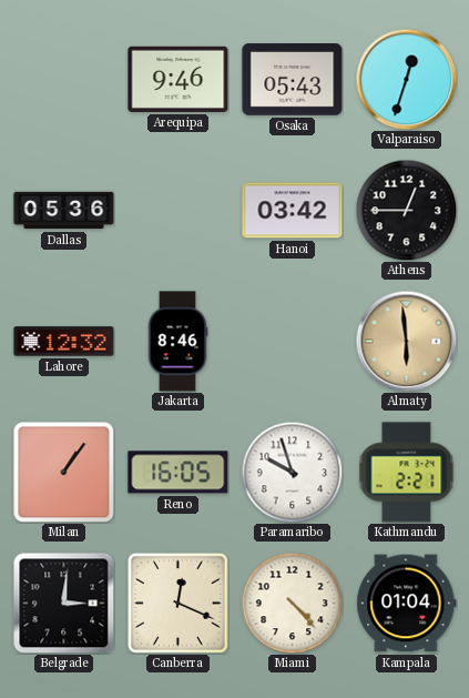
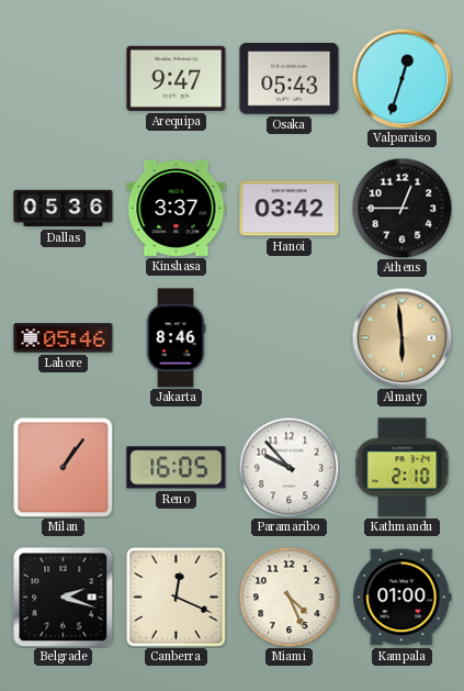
Arequipa: 9:46 -> 9:47 (177, 78)
Kinshasa: none -> 3:37 (177, 208)
Lahore: 12:32 -> 05:46 (64, 338)
Paramaribo: 9:57 -> 9:53 (288, 467)
Kathmandu: 2:21 -> 2:10 (403, 468)
Belgrade: 3:01 -> 2:18 (63, 597)
Miami: 4:23 -> 4:26 (288, 597)
Kampala: 01:04 -> 01:00 (403, 598)
